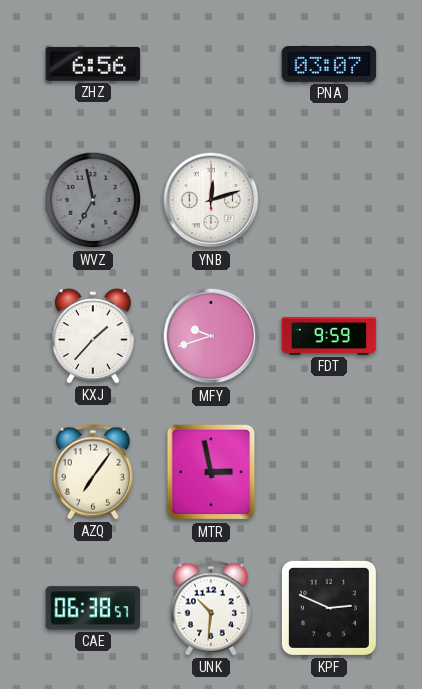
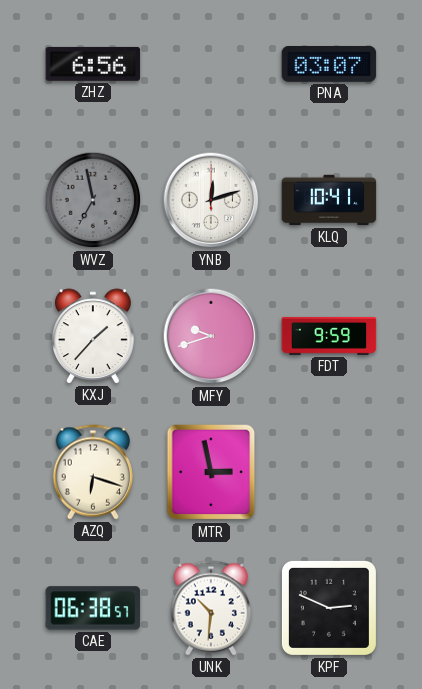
KLQ: none -> 10:41 (329, 200)
AZQ: 7:06 -> 6:18 (93, 472)
